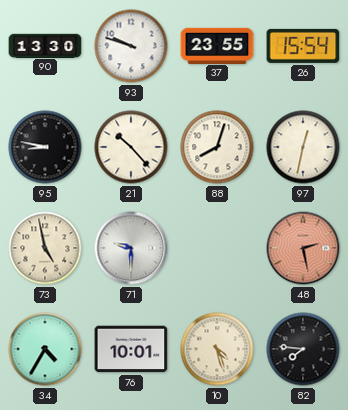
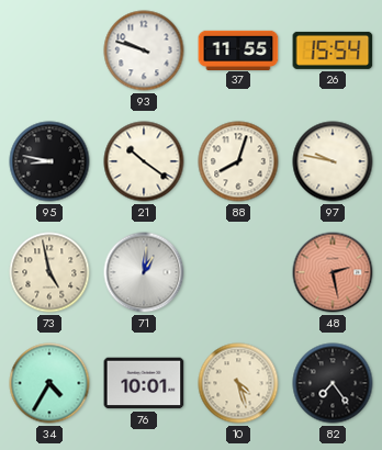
90: 13:30 -> none (45, 45)
37: 23:55 -> 11:55 (238, 49)
21: 10:23 -> 10:21 (144, 161)
97: 12:32 -> 9:47 (333, 161)
71: 9:30 -> 1:01 (144, 272)
82: 7:46 -> 7:24 (333, 383)
